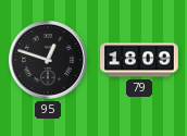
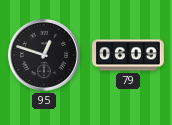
79: 18:09 -> 06:09 (128, 55)
